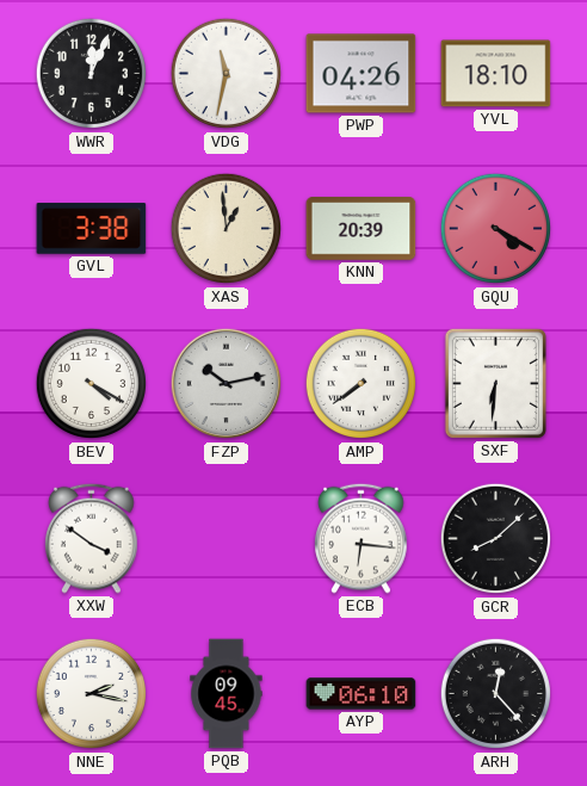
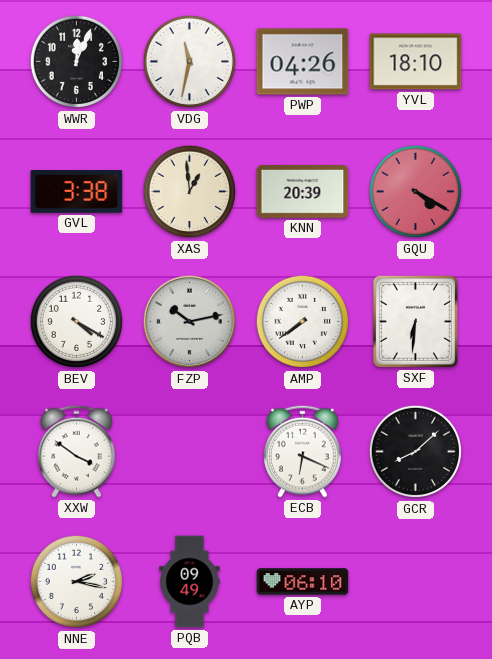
ECB: 6:16 -> 6:19 (303, 451)
PQB: 09:45 -> 09:49 (190, 582)
ARH: 12:23 -> none (496, 694)
